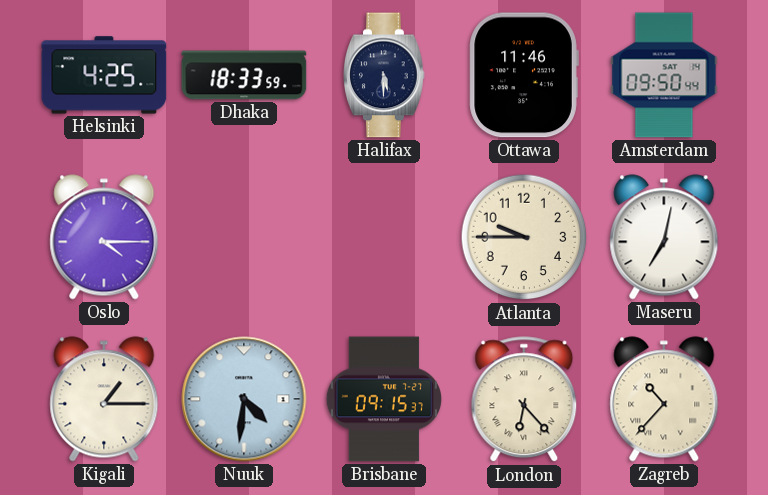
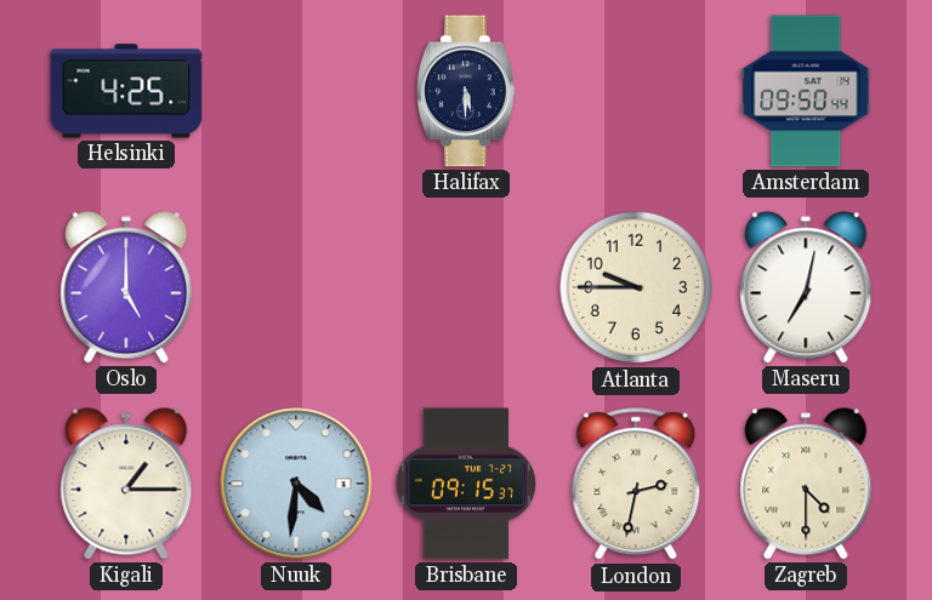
Dhaka: 18:33 -> none (244, 75)
Ottawa: 11:46 -> none (524, 75)
Oslo: 4:15 -> 5:00 (126, 287)
London: 6:23 -> 2:32 (636, 485)
Zagreb: 10:37 -> 4:30 (806, 484)
